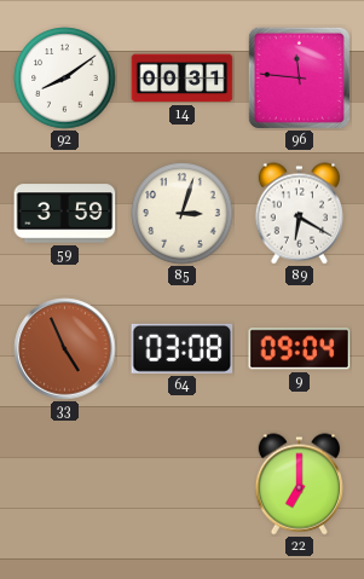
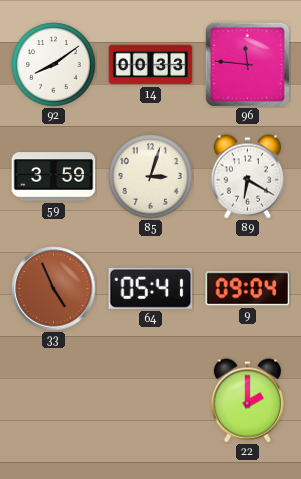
14: 00:31 -> 00:33 (151, 65)
64: 03:08 -> 05:41 (151, 288)
22: 7:00 -> 2:00 (247, 401)
